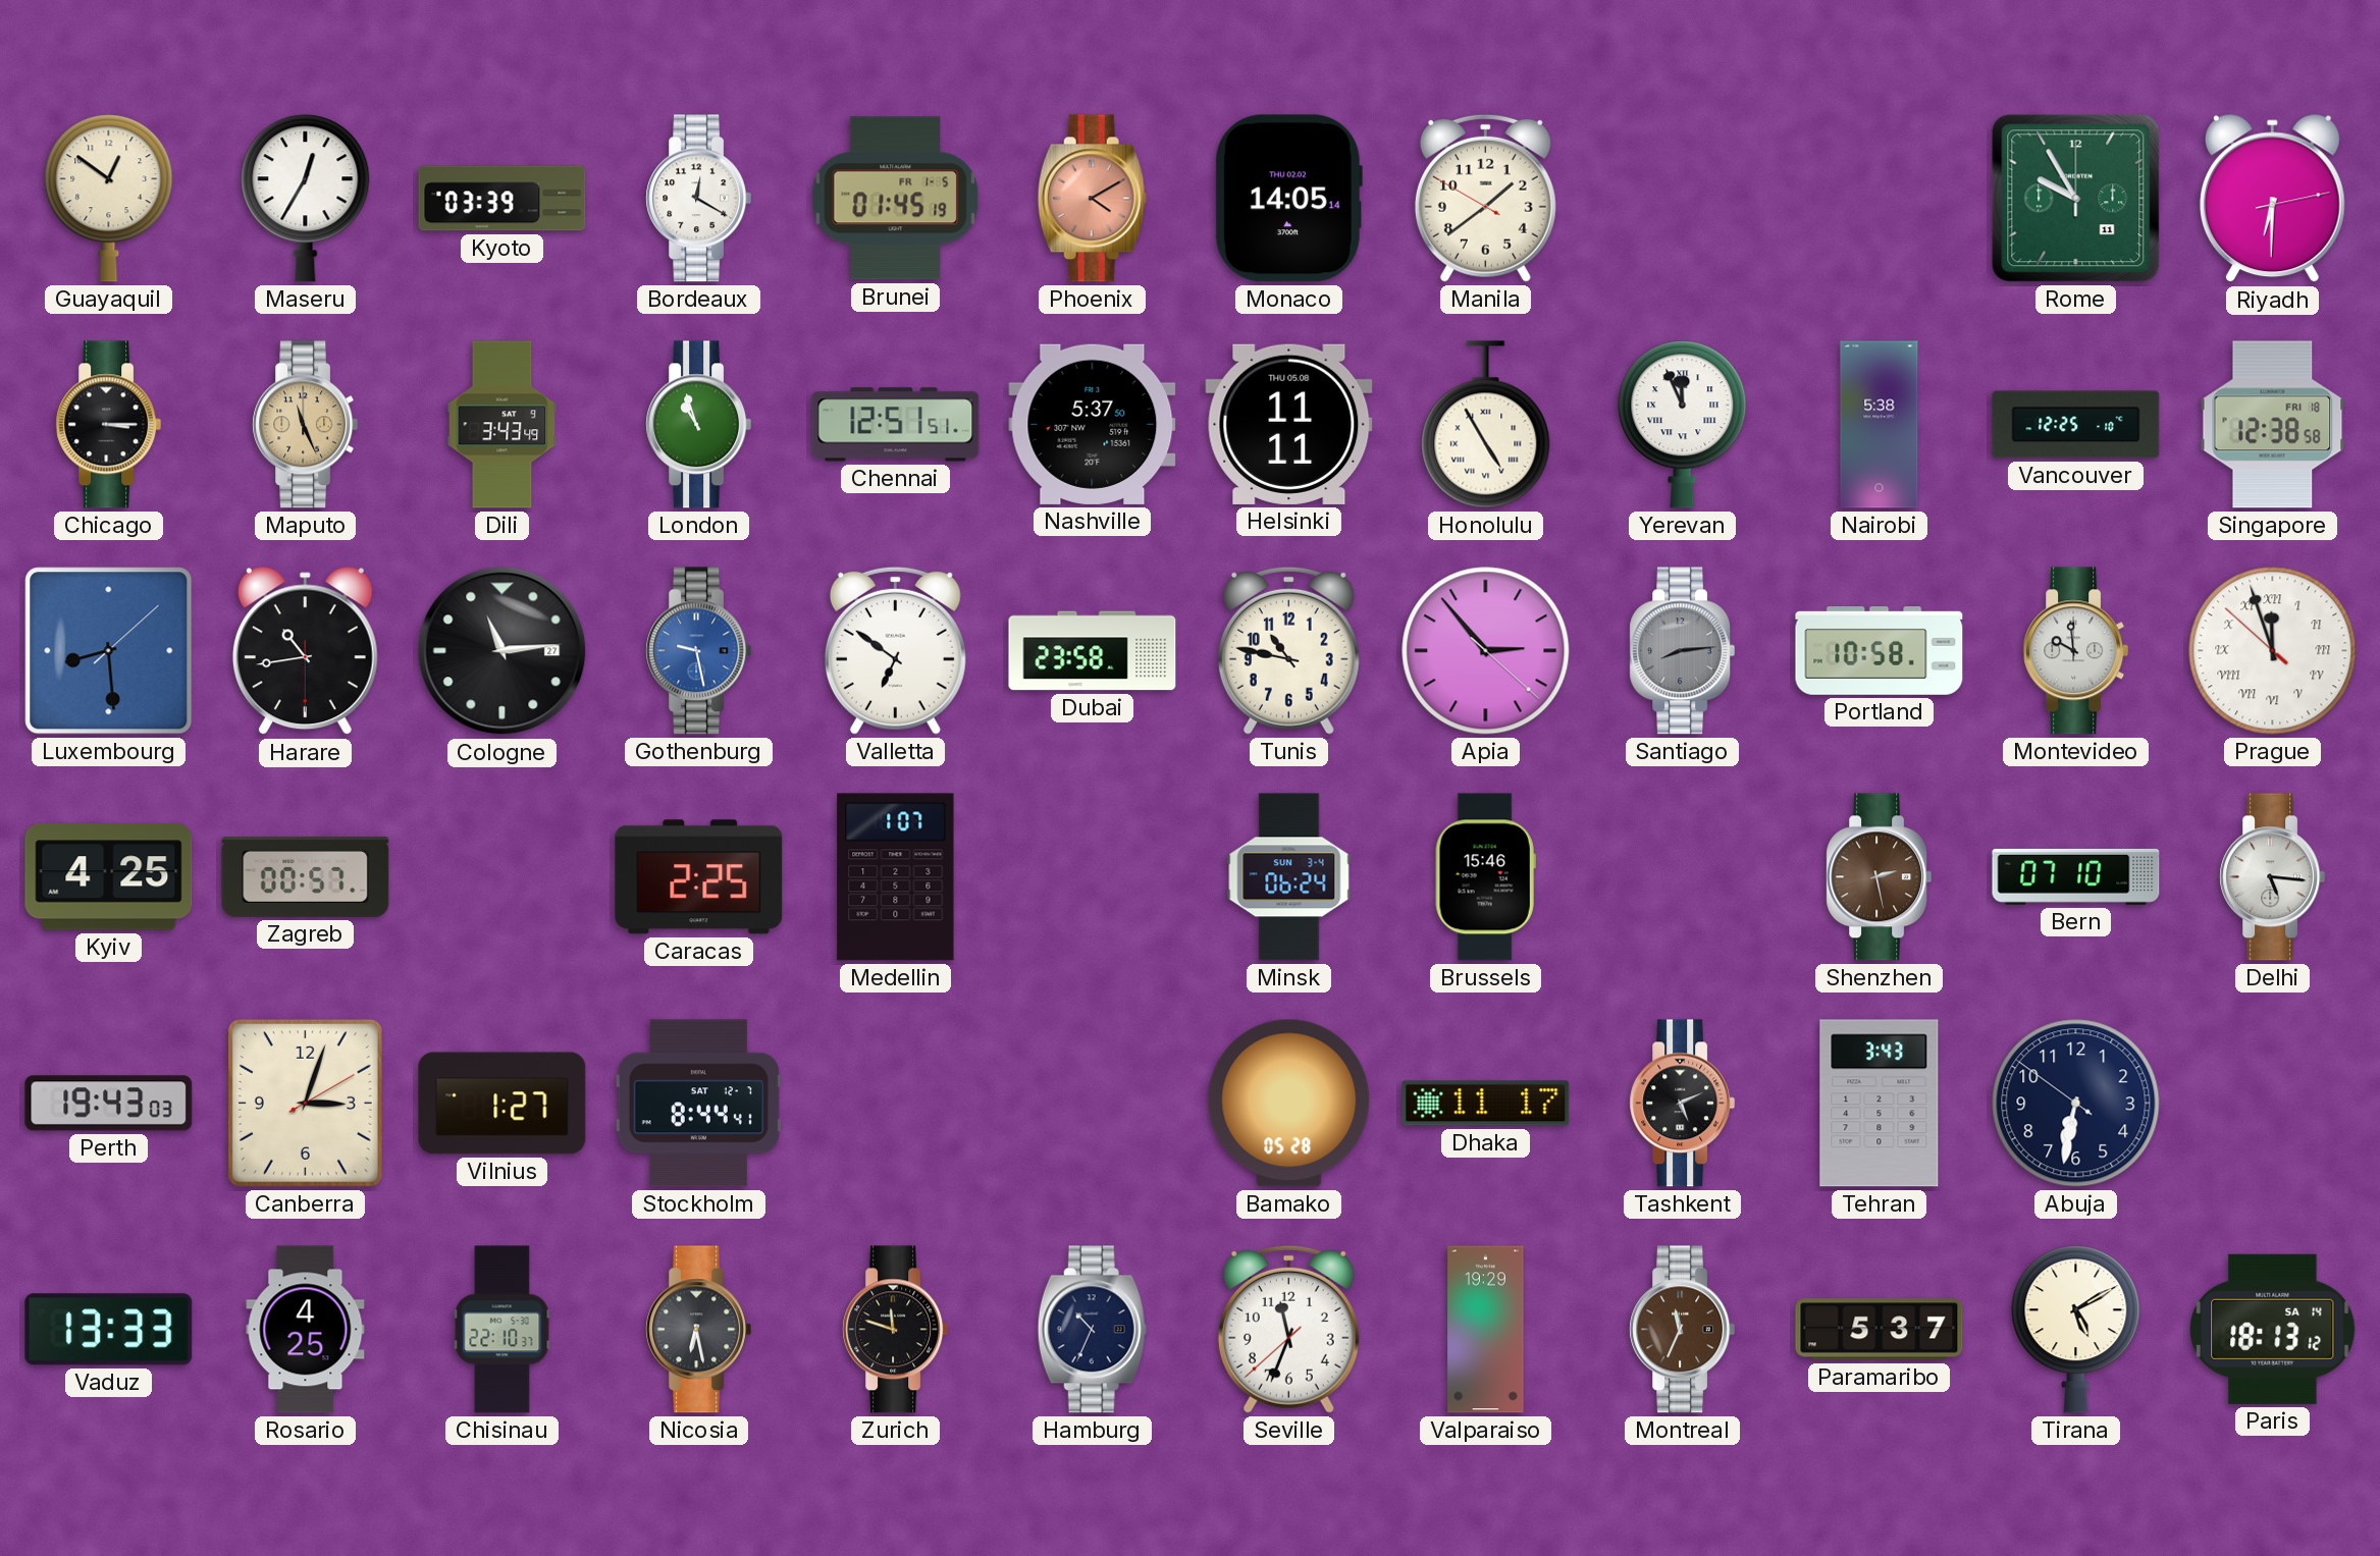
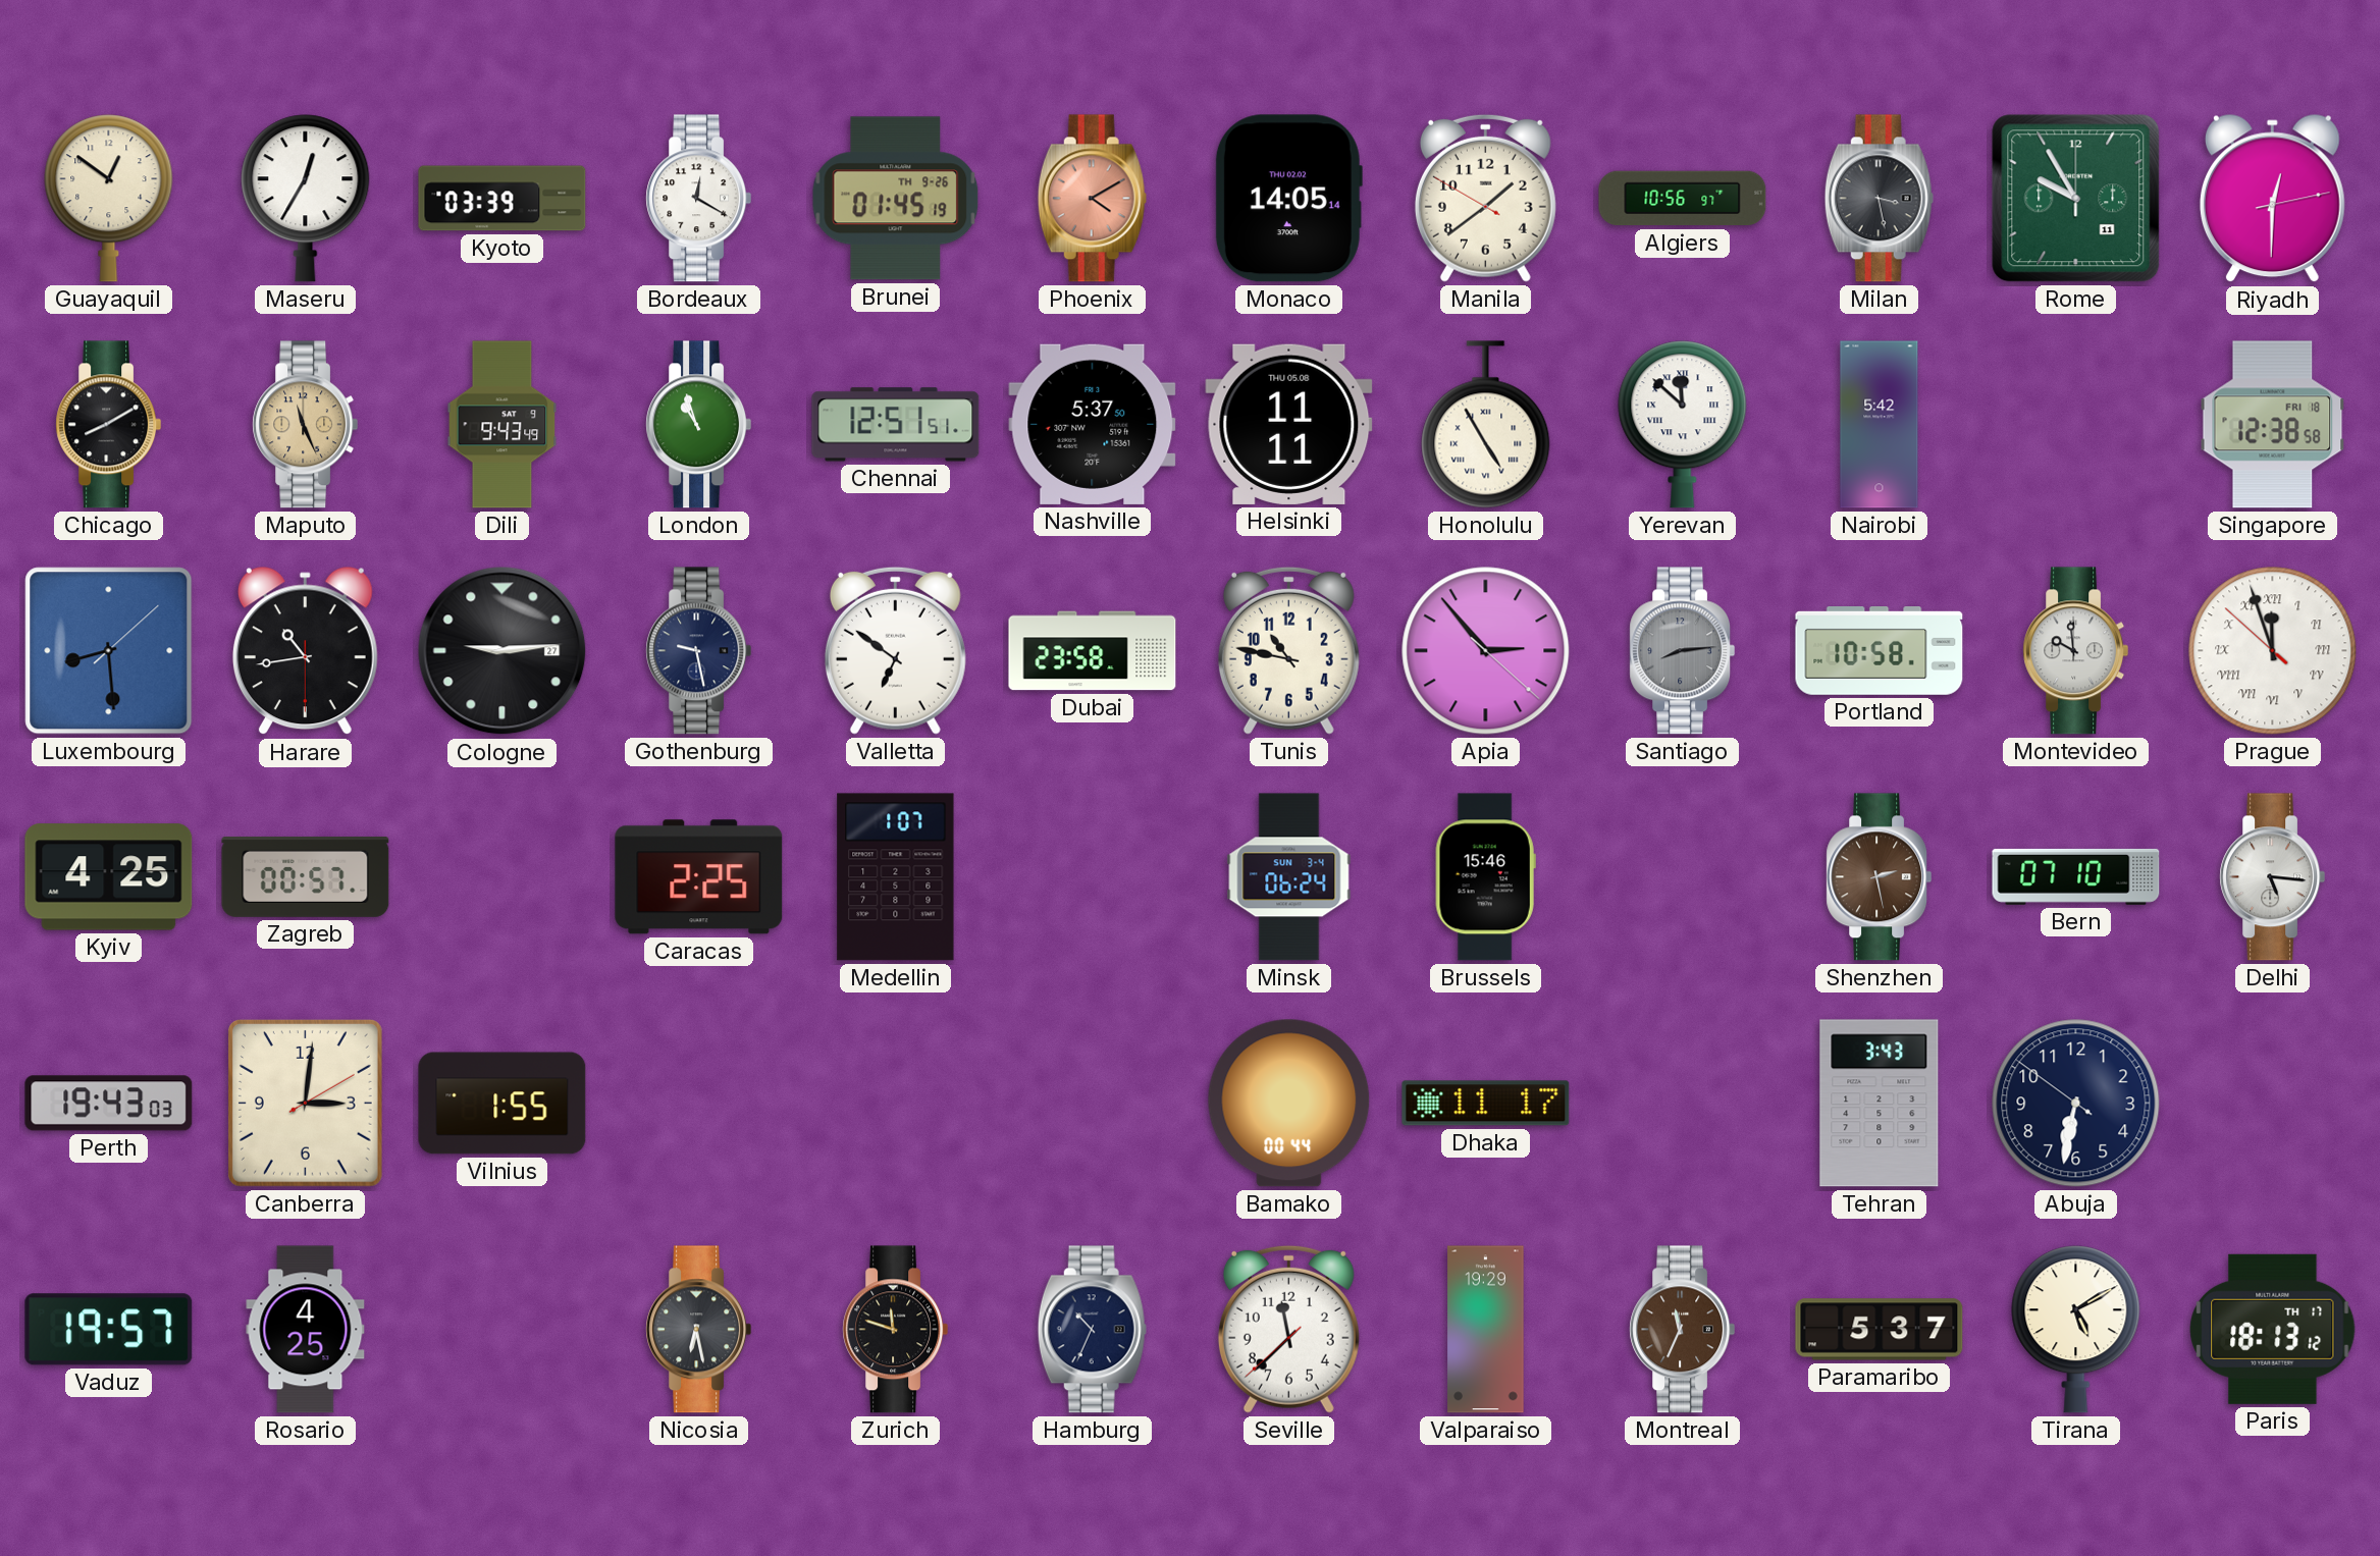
Brunei date: FR 1-5 -> TH 9-26 (896, 199)
Algiers: none -> 10:56 (1683, 199)
Milan: none -> 3:28 (1879, 199)
Riyadh: 6:30 -> 12:30 (2272, 199)
Chicago: 3:15 -> 8:10 (109, 425)
Dili: 3:43 -> 9:43 (503, 425)
Yerevan: 11:56 -> 11:52 (1683, 425)
Nairobi: 5:38 -> 5:42 (1880, 425)
Vancouver: 12:25 -> none (2076, 425)
Cologne: 11:14 -> 9:14 (503, 651)
Gothenburg dial: blue -> navy (699, 651)
Canberra: 3:03 -> 3:01 (305, 1103)
Vilnius: 1:27 -> 1:55 (503, 1104)
Stockholm: 8:44 -> none (698, 1104)
Bamako: 05:28 -> 00:44 (1289, 1104)
Tashkent: 5:11 -> none (1683, 1104)
Vaduz: 13:33 -> 19:57 (109, 1330)
Chisinau: 22:10 -> none (503, 1330)
Seville: 11:33 -> 11:37 (1288, 1329)
Paris date: SA 14 -> TH 17 (2273, 1329)
